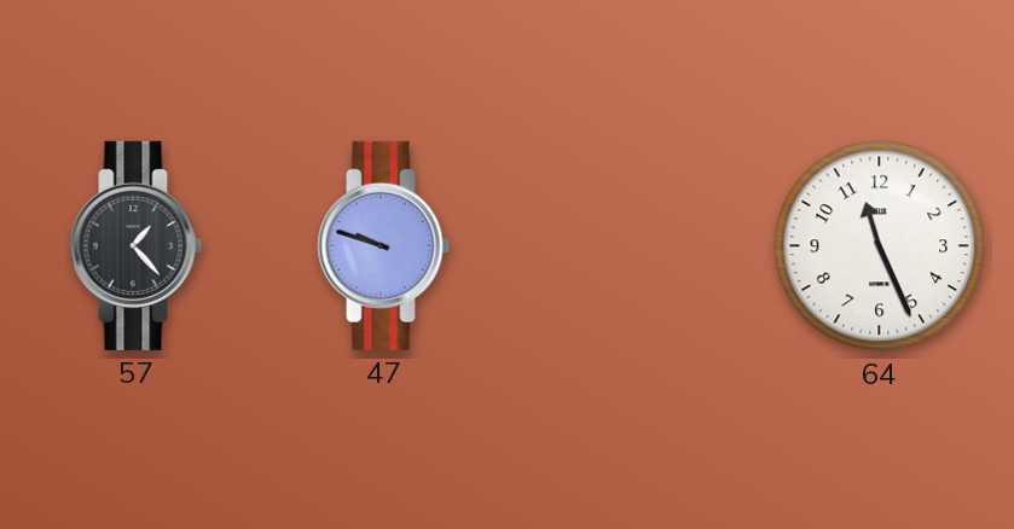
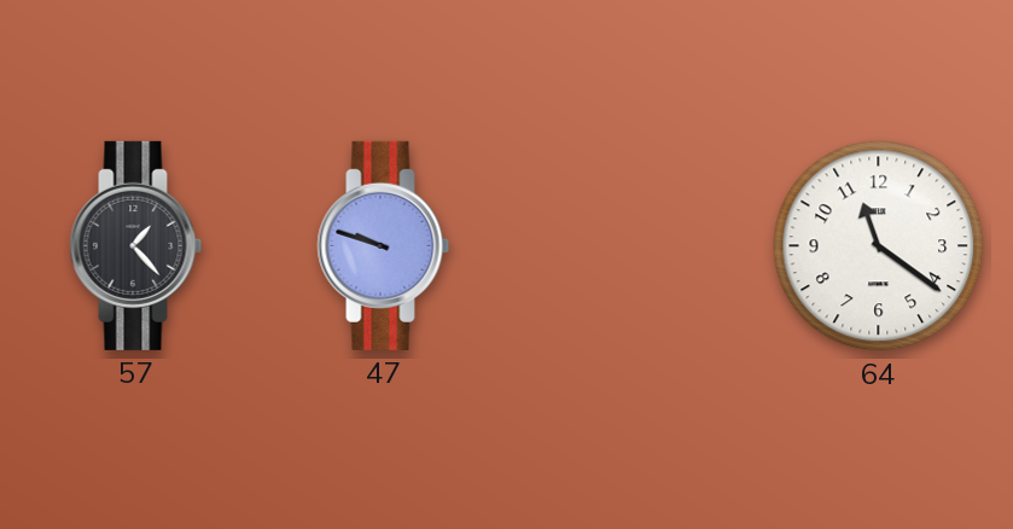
64: 11:26 -> 11:21 (879, 246)
